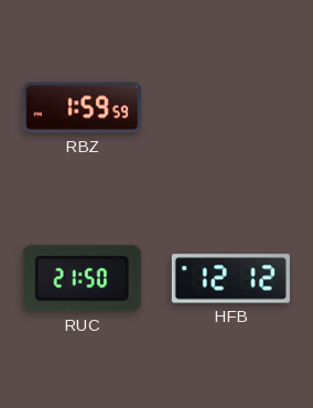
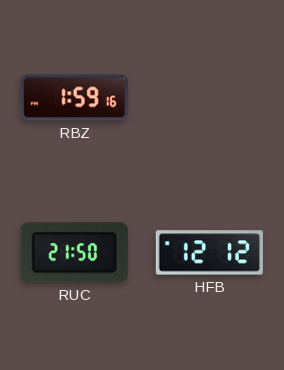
RBZ: 1:59:59 -> 1:59:16 (74, 98)
